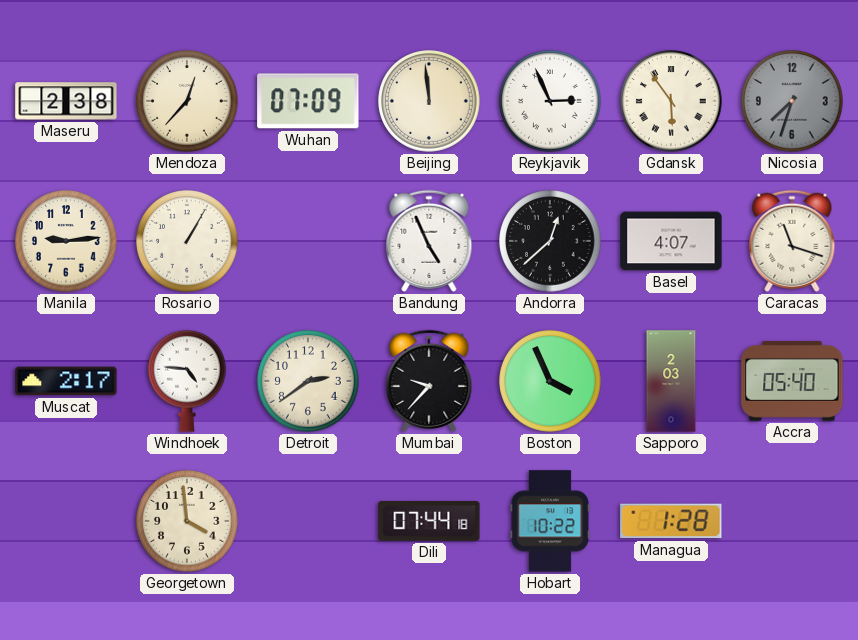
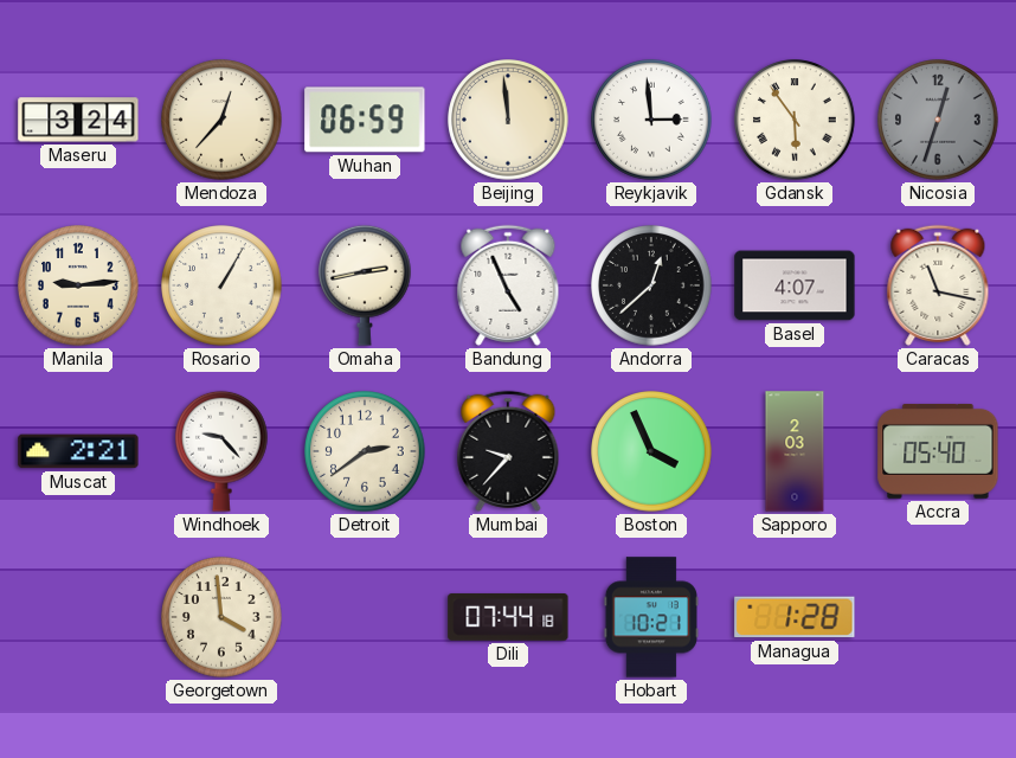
Maseru: 2:38 -> 3:24 (78, 120)
Wuhan: 07:09 -> 06:59 (365, 120)
Reykjavik: 2:56 -> 2:59 (651, 120)
Nicosia: 7:33 -> 12:33 (938, 120)
Omaha: none -> 2:43 (366, 285)
Caracas: 11:18 -> 11:17 (938, 285)
Muscat: 2:17 -> 2:21 (78, 451)
Windhoek: 4:46 -> 9:23 (223, 451)
Hobart: 10:22 -> 10:21 (651, 617)
